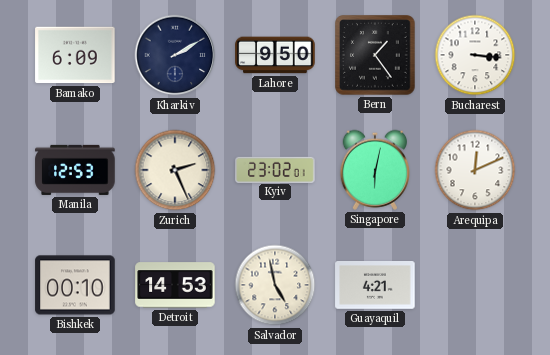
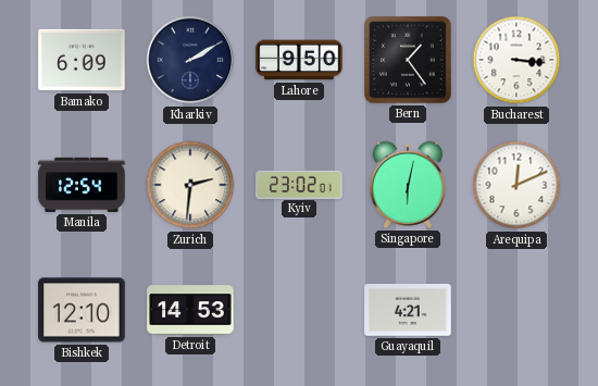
Manila: 12:53 -> 12:54 (82, 185)
Zurich: 2:26 -> 2:31 (190, 185)
Bishkek: 00:10 -> 12:10 (82, 310)
Salvador: 4:58 -> none (275, 285)
